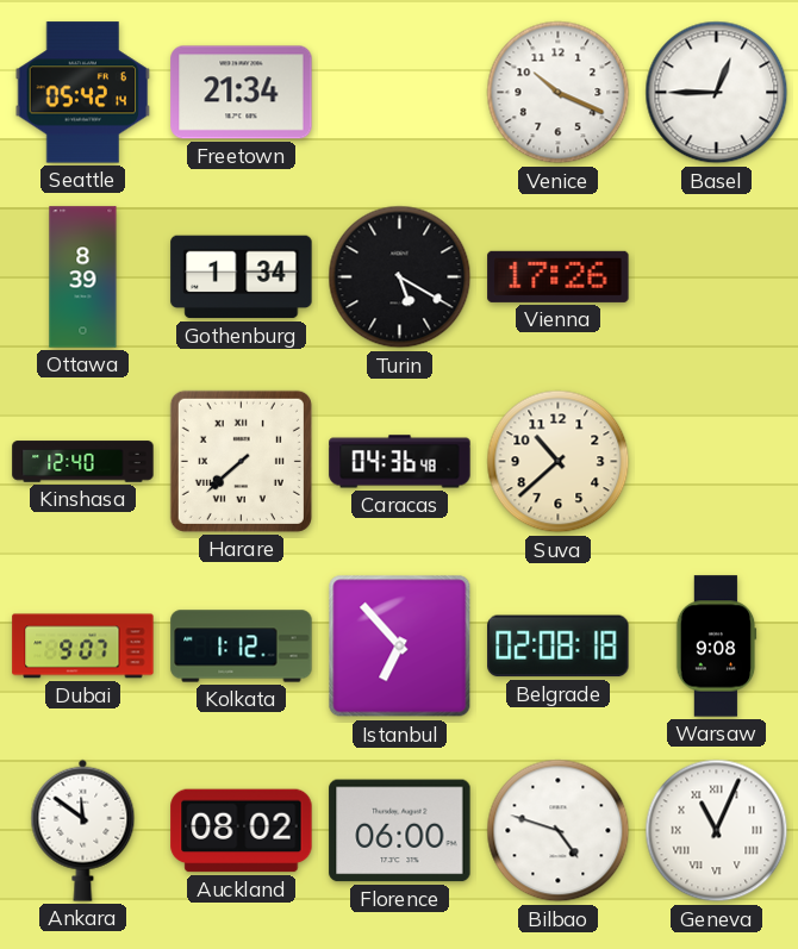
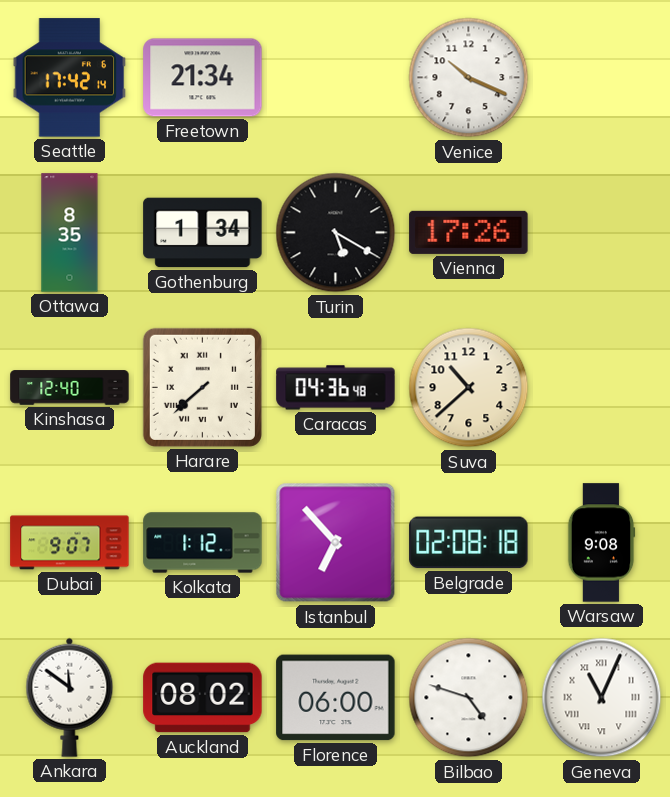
Seattle: 05:42 -> 17:42 (70, 78)
Basel: 12:45 -> none (717, 93)
Ottawa: 8:39 -> 8:35 (70, 233)
